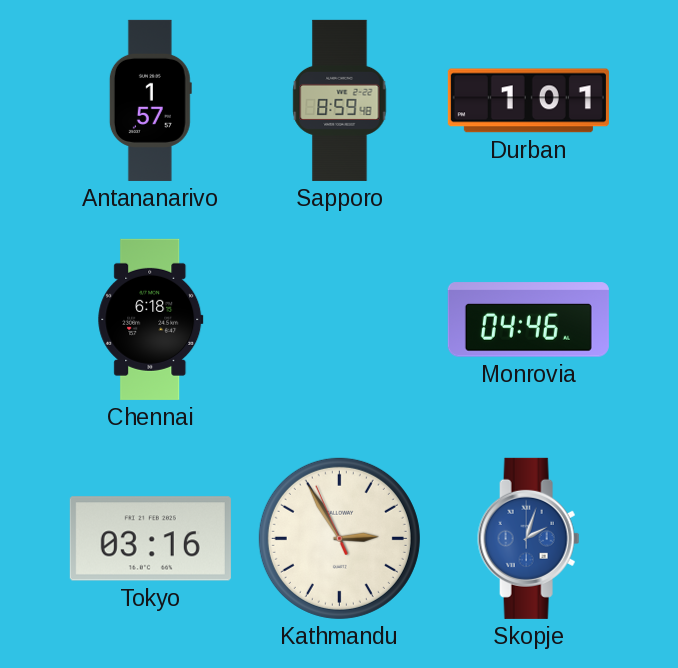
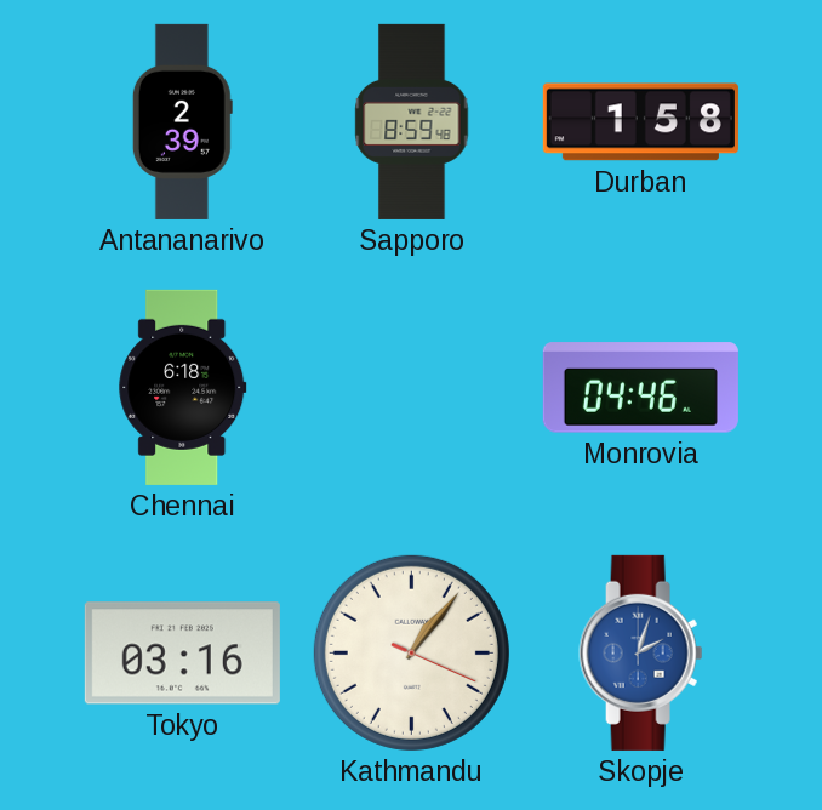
Antananarivo: 1:57 -> 2:39 (182, 121)
Durban: 1:01 -> 1:58 (640, 122)
Kathmandu: 2:54 -> 1:06 (411, 652)
